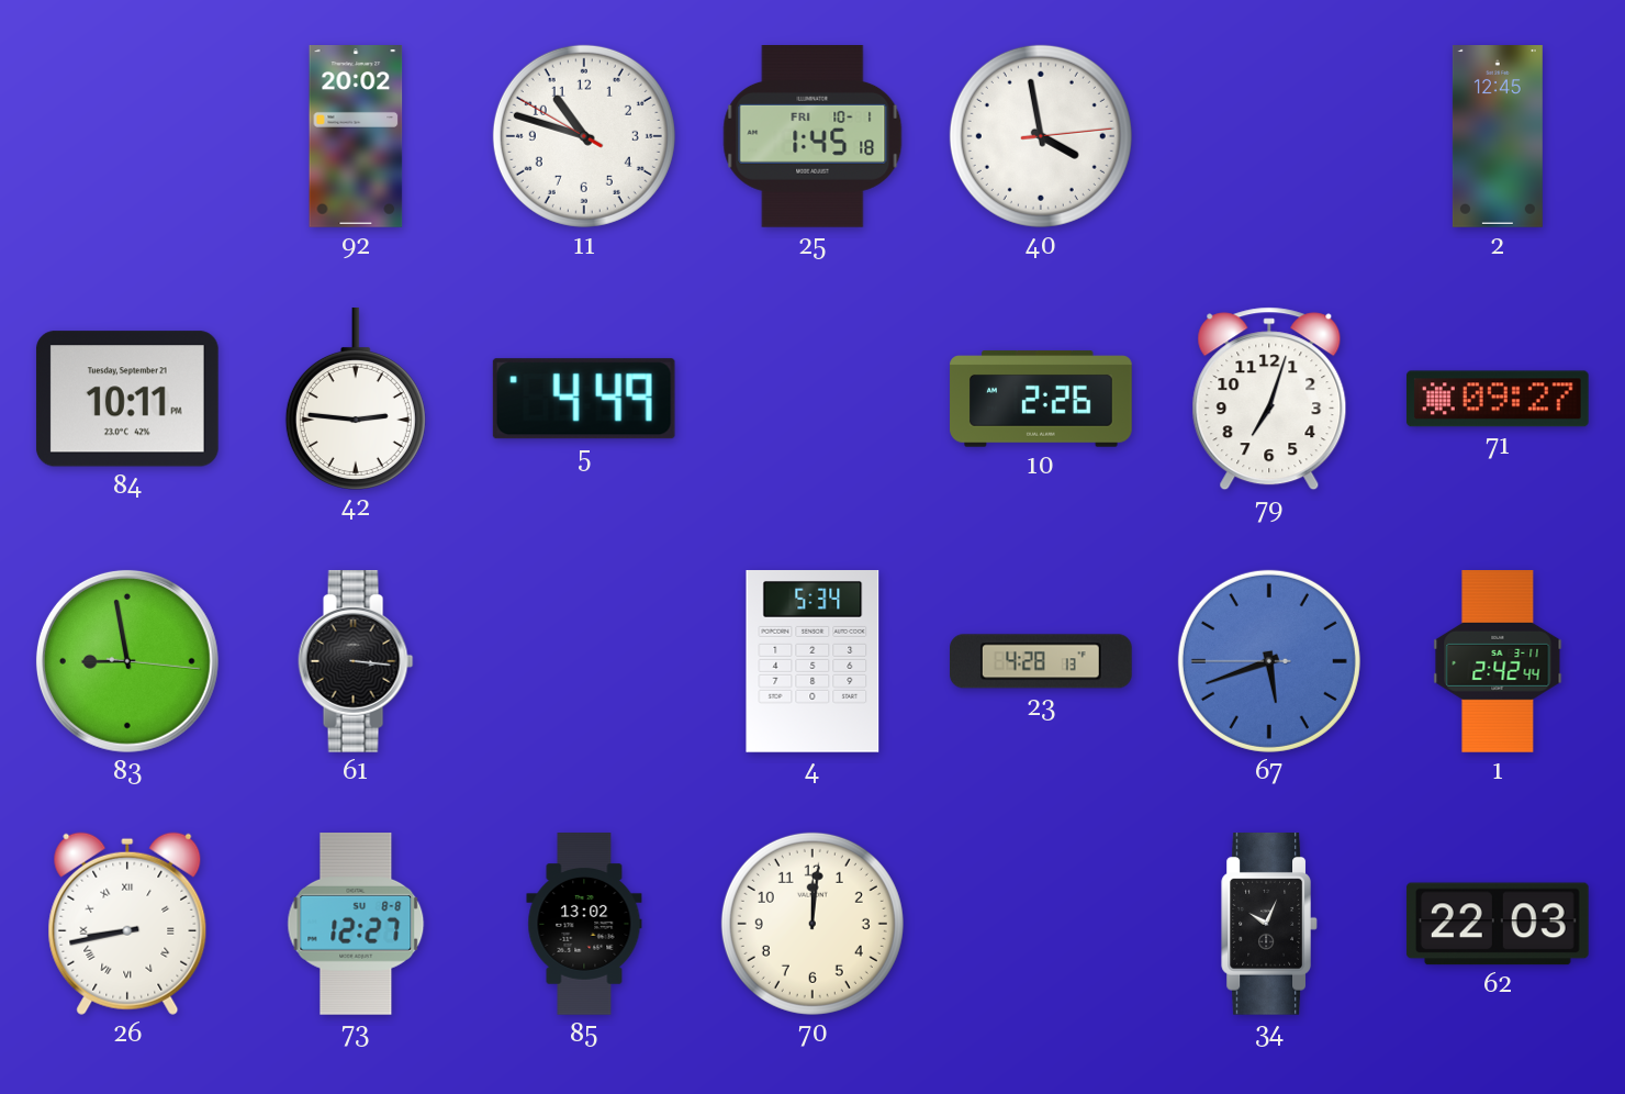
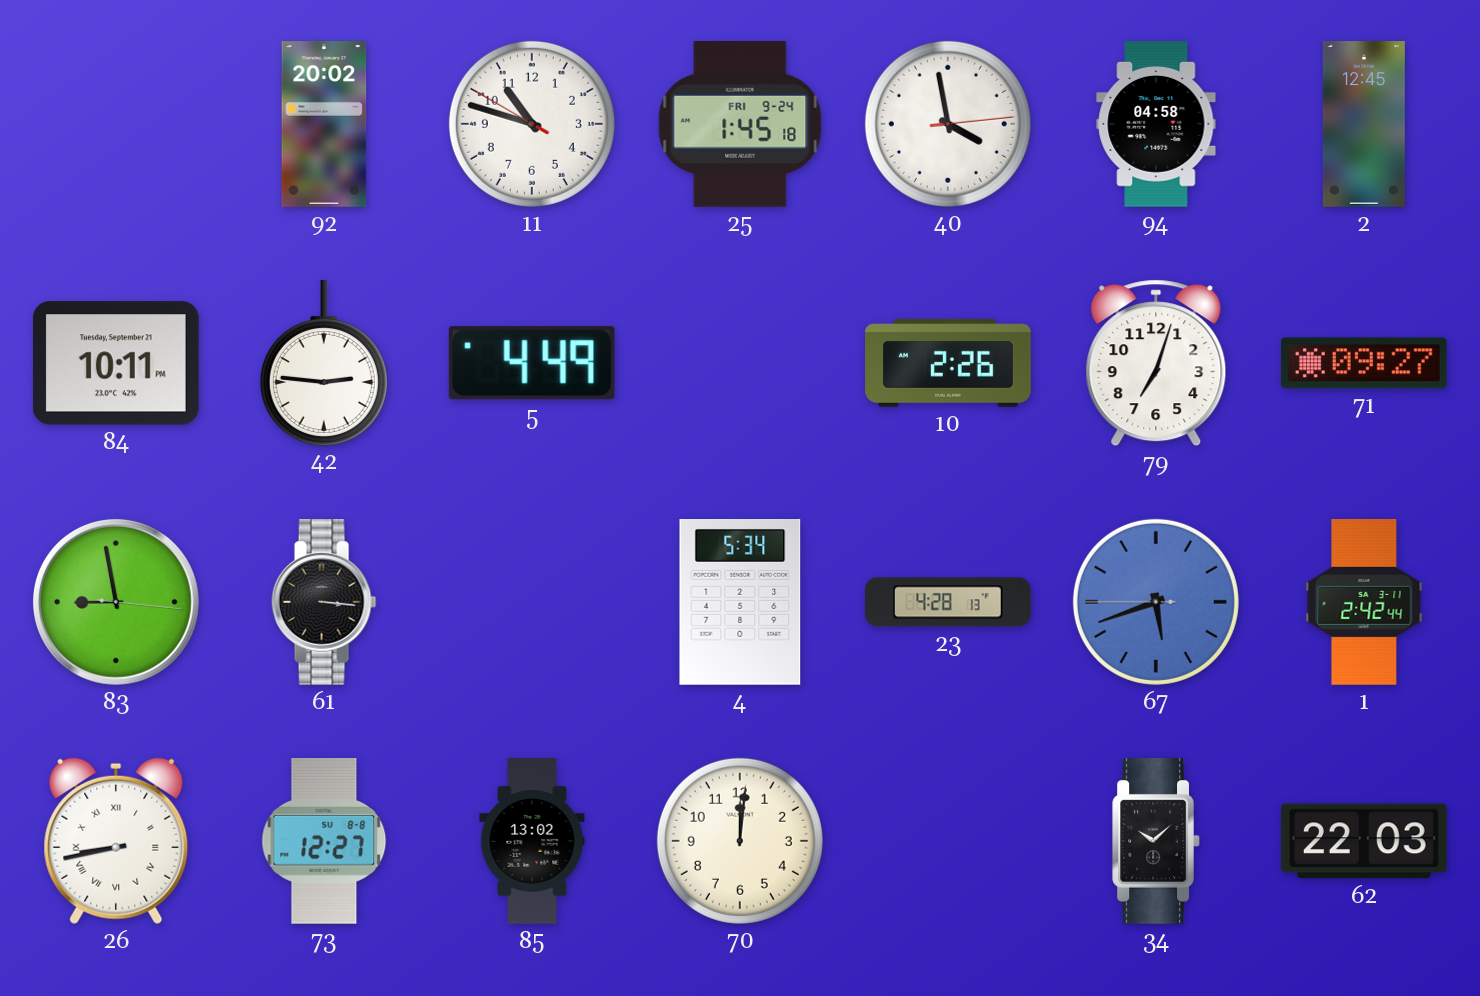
25 date: FRI 10-1 -> FRI 9-24 (740, 125)
94: none -> 04:58 (1156, 125)
34: 10:04 -> 10:08 (1156, 842)
